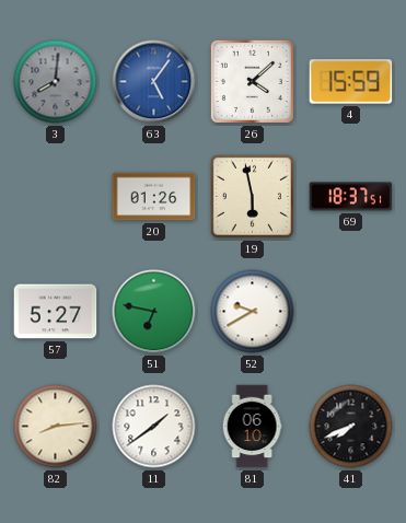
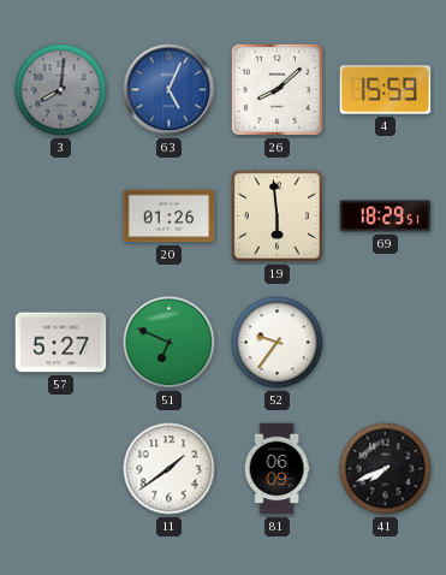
63: 5:06 -> 5:04 (170, 90)
26: 4:08 -> 8:08 (276, 89)
19: 5:58 -> 5:59 (276, 215)
69: 18:37 -> 18:29 (386, 217)
51: 6:47 -> 6:49 (170, 343)
52: 9:40 -> 9:36 (278, 343)
82: 8:14 -> none (56, 427)
81: 06:10 -> 06:09 (276, 469)
